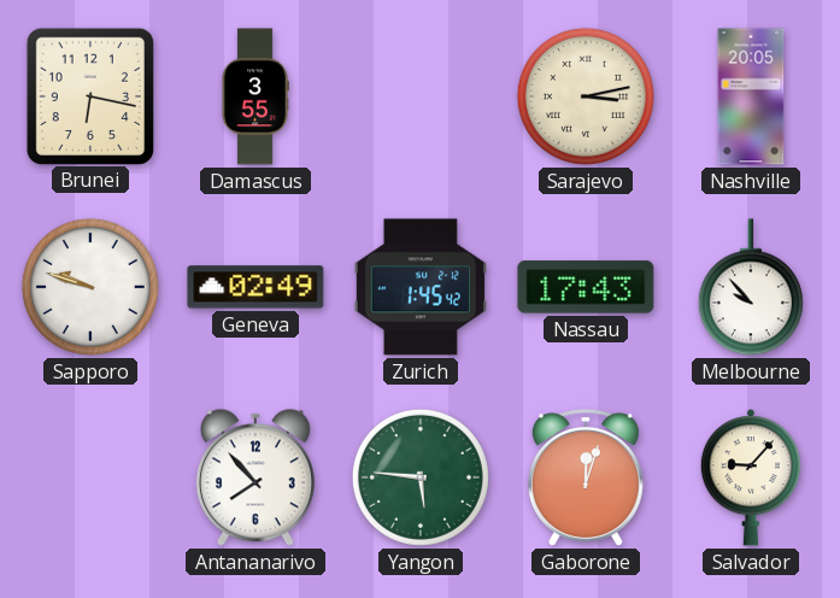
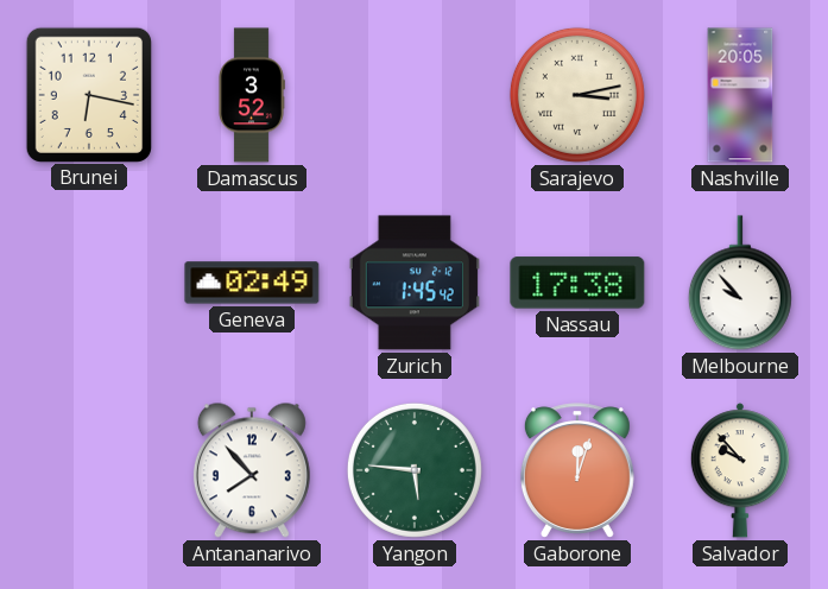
Damascus: 3:55 -> 3:52 (252, 95)
Sapporo: 9:48 -> none (90, 287)
Nassau: 17:43 -> 17:38 (577, 283)
Salvador: 9:07 -> 9:53 (740, 470)
